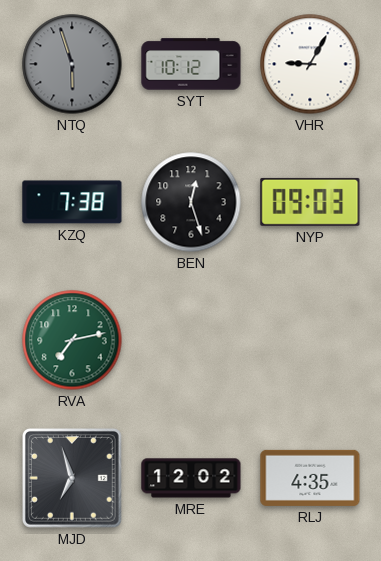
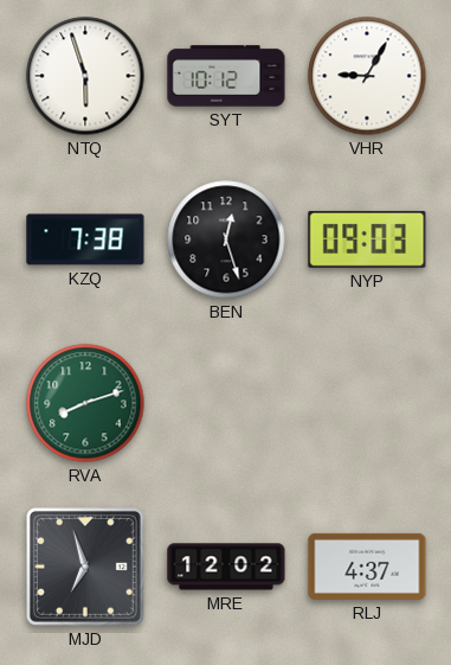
NTQ dial: grey -> white (85, 76)
RVA: 7:13 -> 8:12 (85, 403)
RLJ: 4:35 -> 4:37 (367, 567)
